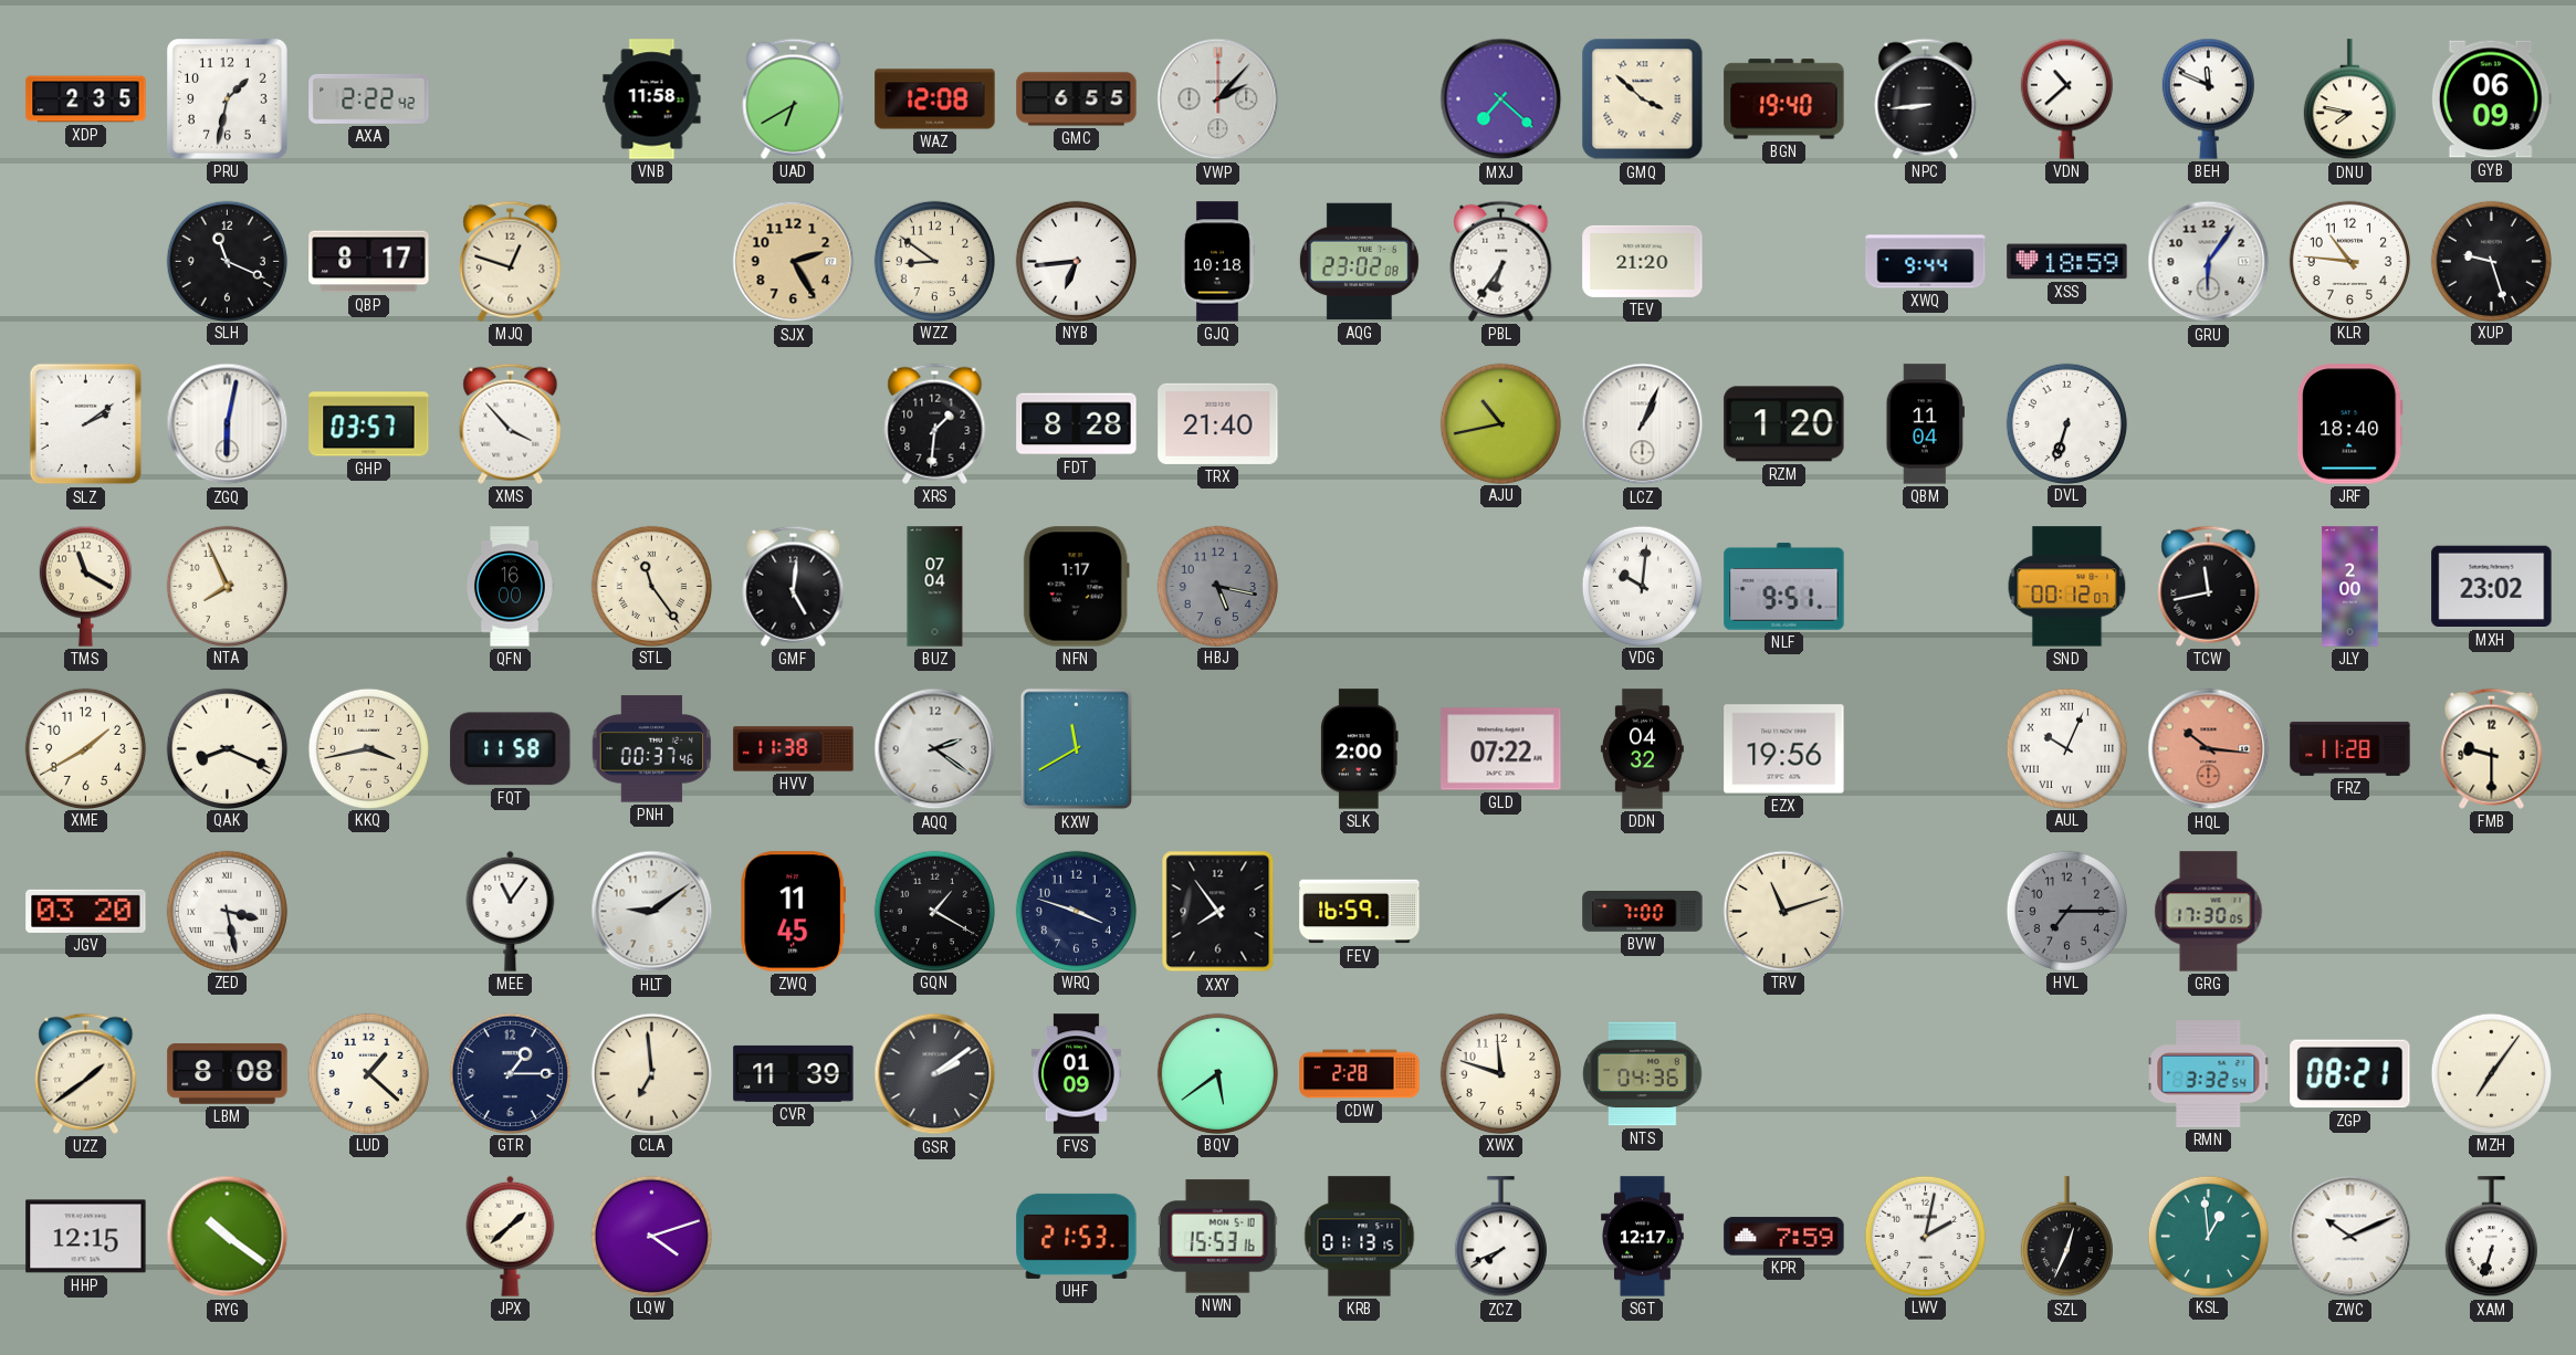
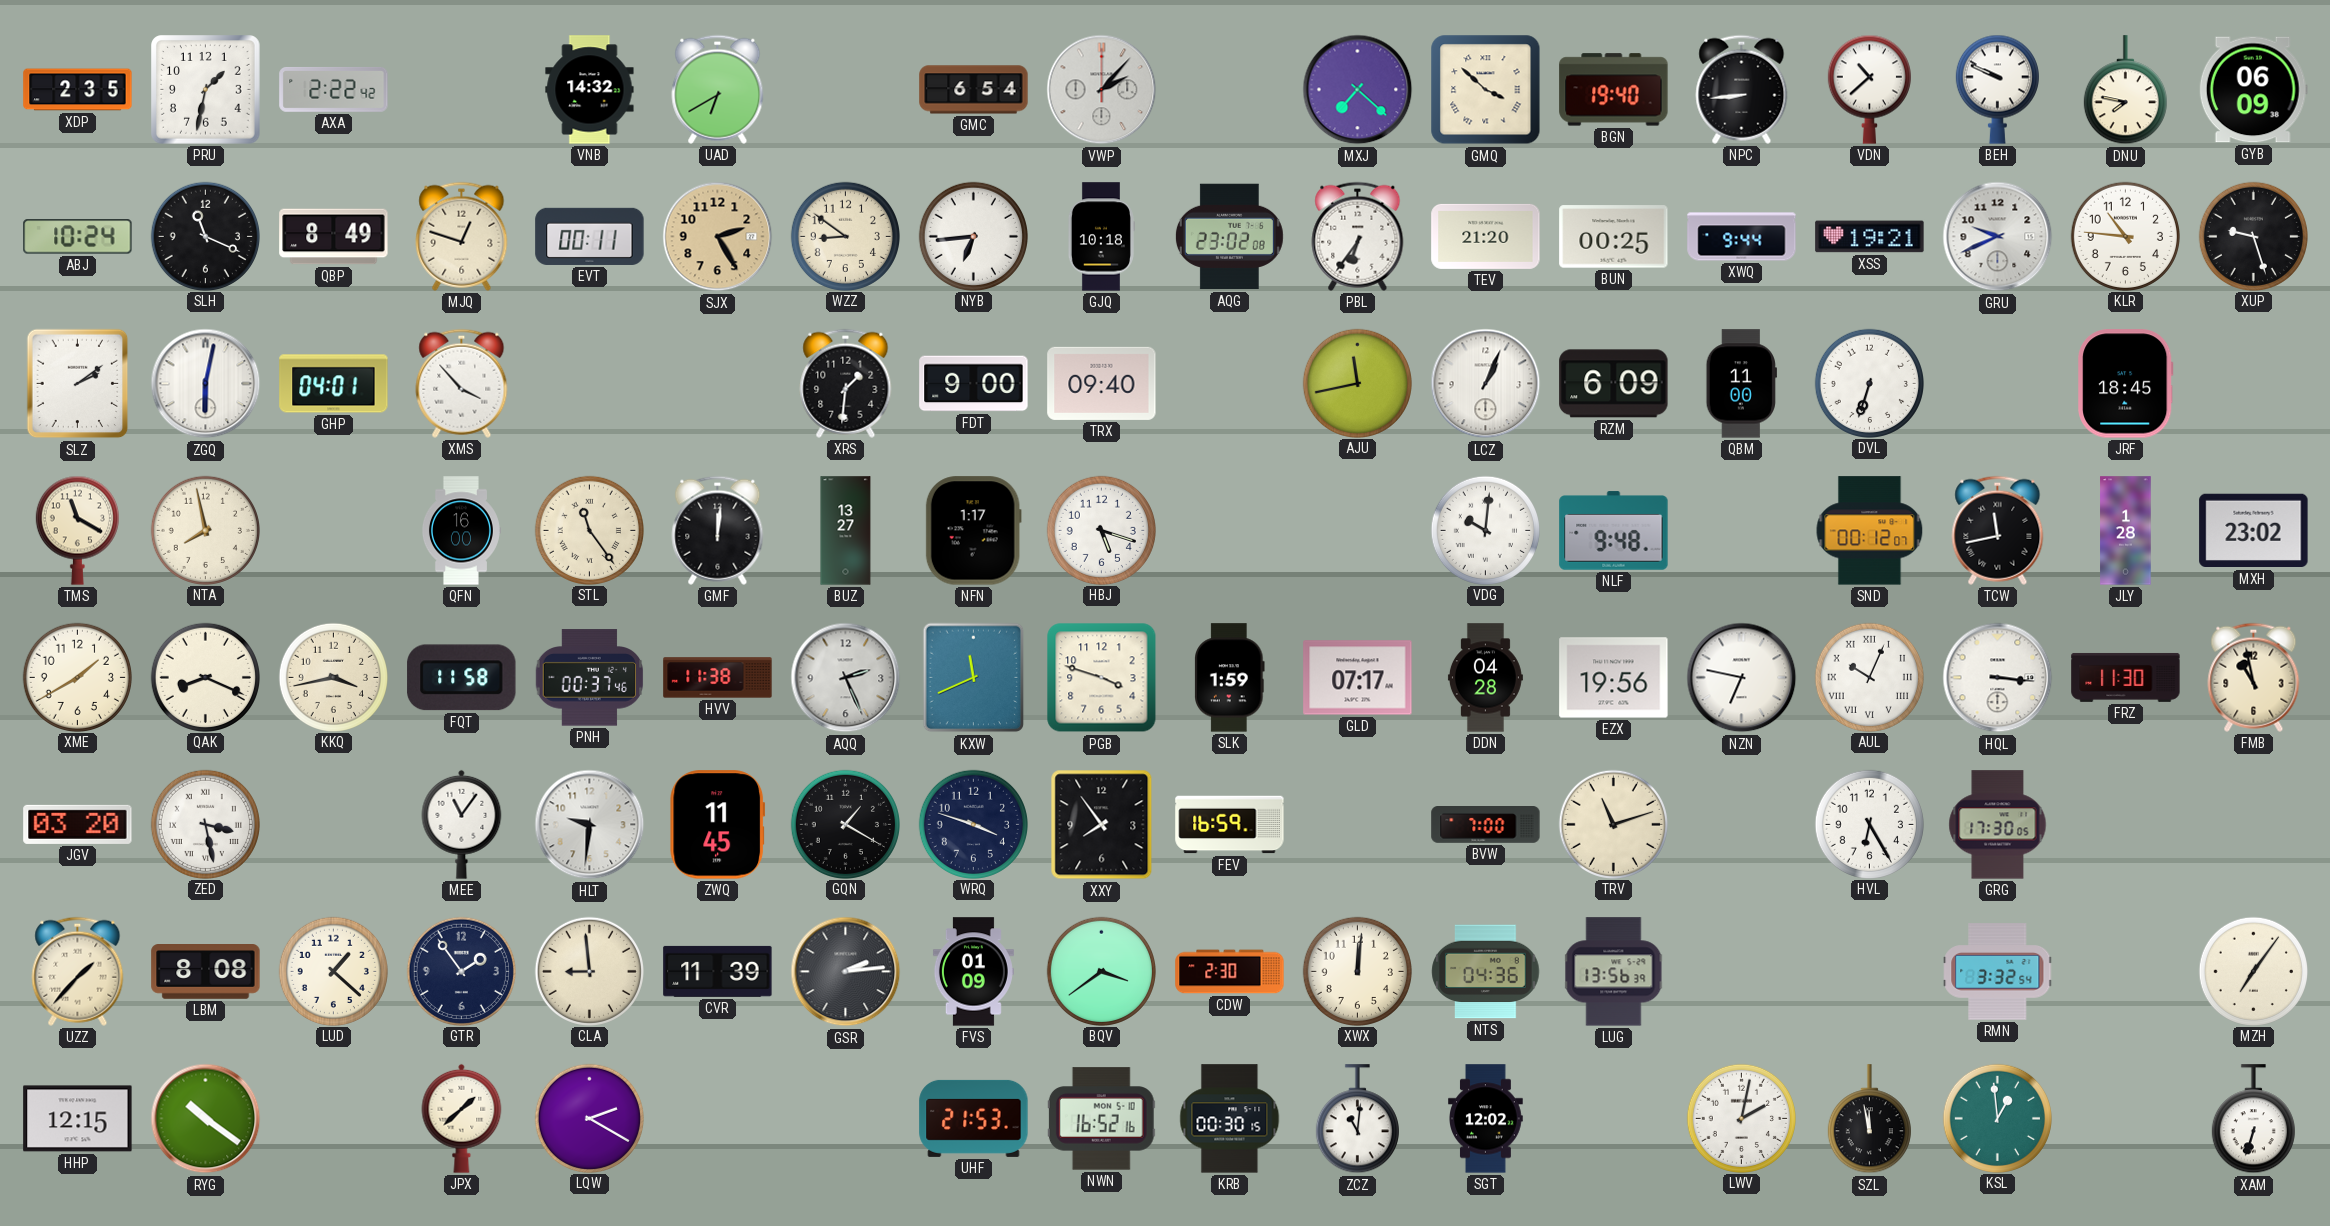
VNB: 11:58 -> 14:32 (590, 90)
WAZ: 12:08 -> none (935, 99)
GMC: 6:55 -> 6:54 (974, 90)
BEH: 11:49 -> 9:49 (1997, 89)
ABJ: none -> 10:24 (78, 237)
QBP: 8:17 -> 8:49 (334, 237)
EVT: none -> 00:11 (590, 236)
BUN: none -> 00:25 (1614, 237)
XSS: 18:59 -> 19:21 (1870, 237)
GRU: 6:06 -> 9:41 (1998, 237)
GHP: 03:57 -> 04:01 (334, 384)
FDT: 8:28 -> 9:00 (974, 384)
TRX: 21:40 -> 09:40 (1102, 383)
AJU: 10:43 -> 11:43 (1357, 383)
RZM: 1:20 -> 6:09 (1614, 384)
QBM: 11:04 -> 11:00 (1741, 384)
JRF: 18:40 -> 18:45 (2126, 384)
NTA: 7:56 -> 7:58 (205, 530)
GMF: 5:01 -> 12:01 (718, 530)
BUZ: 07:04 -> 13:27 (846, 531)
HBJ: 5:17 -> 5:18 (1101, 530)
HBJ dial: grey -> white (1101, 530)
NLF: 9:51 -> 9:48 (1614, 531)
JLY: 2:00 -> 1:28 (2126, 531)
AQQ: 2:21 -> 2:26 (846, 678)
KXW: 11:40 -> 11:41 (974, 678)
PGB: none -> 3:48 (1102, 678)
SLK: 2:00 -> 1:59 (1230, 678)
GLD: 07:22 -> 07:17 (1358, 678)
DDN: 04:32 -> 04:28 (1485, 678)
NZN: none -> 6:47 (1742, 678)
HQL: 10:16 -> 3:16 (1998, 678)
HQL dial: salmon -> white (1998, 678)
FRZ: 11:28 -> 11:30 (2126, 677)
FMB: 9:30 -> 10:58 (2254, 677)
HLT: 9:09 -> 9:31 (590, 825)
HVL: 7:15 -> 6:25 (1869, 824)
HVL dial: grey -> white (1869, 824)
UZZ: 1:39 -> 1:37 (78, 971)
GTR: 1:15 -> 1:54 (461, 971)
CLA: 6:59 -> 8:59 (589, 971)
GSR: 2:09 -> 2:14 (846, 972)
BQV: 5:39 -> 3:39 (1101, 971)
CDW: 2:28 -> 2:30 (1230, 972)
XWX: 11:48 -> 12:01 (1357, 971)
LUG: none -> 13:56 (1614, 972)
ZGP: 08:21 -> none (2350, 1074)
LQW: 4:12 -> 2:20 (589, 1118)
NWN: 15:53 -> 16:52 (1101, 1119)
KRB: 01:13 -> 00:30 (1230, 1119)
ZCZ: 7:41 -> 11:01 (1357, 1119)
SGT: 12:17 -> 12:02 (1486, 1119)
KPR: 7:59 -> none (1784, 1237)
SZL: 12:34 -> 11:58 (1869, 1119)
ZWC: 10:11 -> none (2350, 1237)
